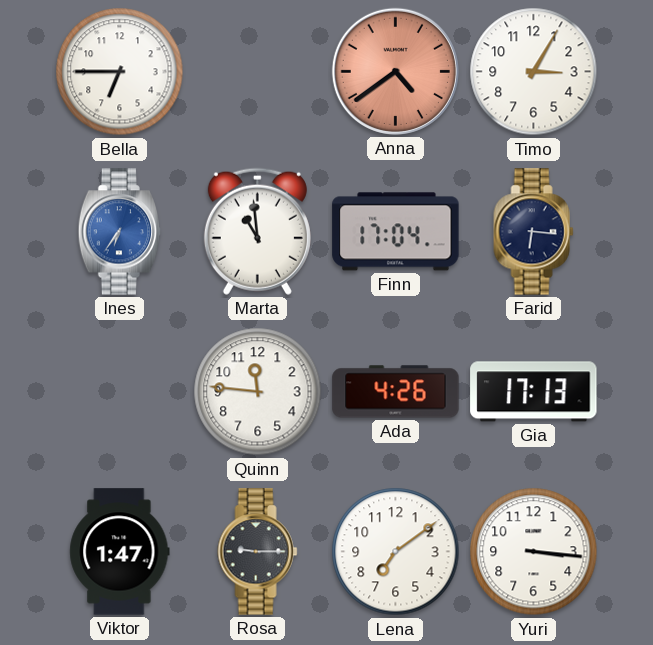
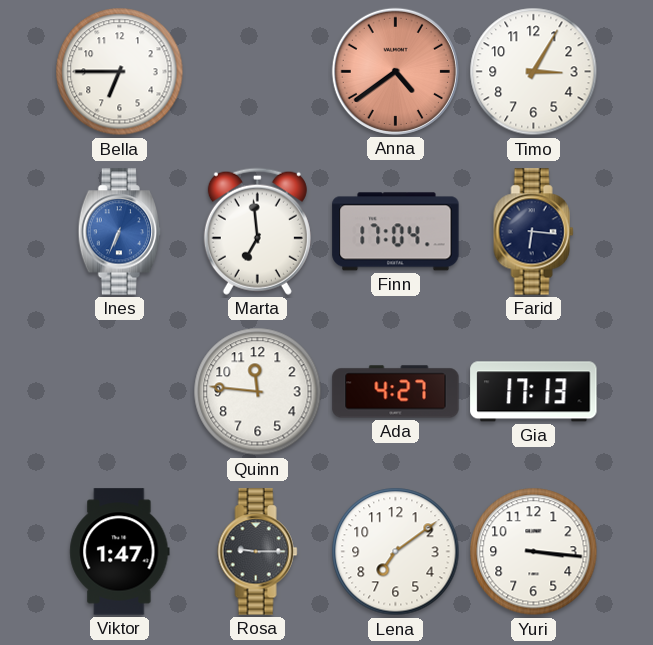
Ines: 6:36 -> 6:34 (120, 232)
Marta: 10:59 -> 6:59 (257, 231)
Ada: 4:26 -> 4:27 (396, 392)
